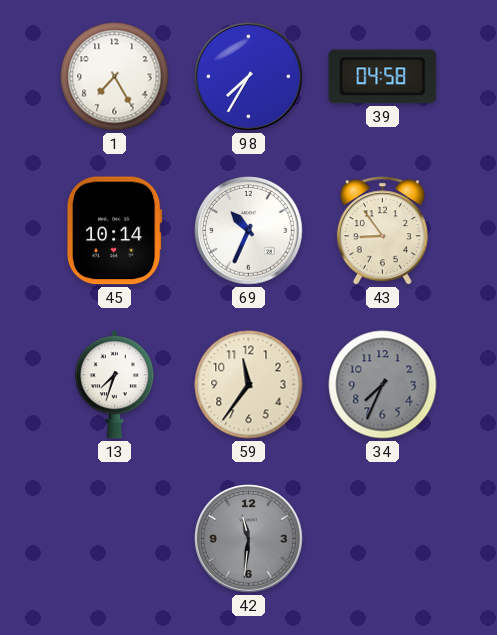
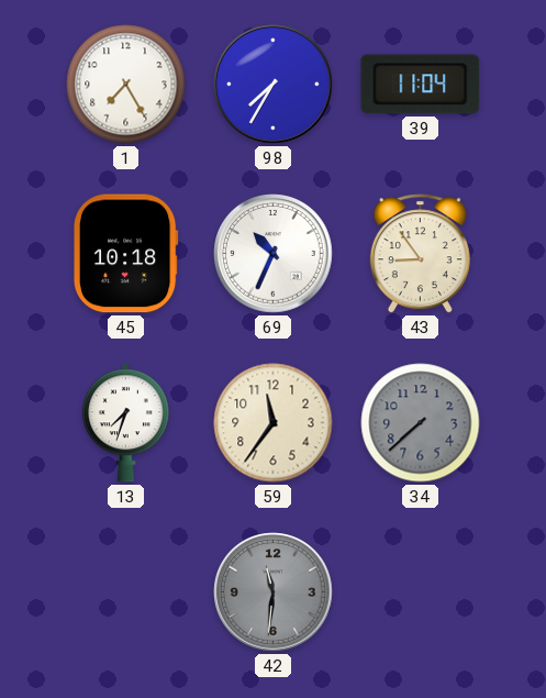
39: 04:58 -> 11:04 (421, 85)
45: 10:14 -> 10:18 (125, 254)
34: 7:34 -> 7:38 (421, 423)
